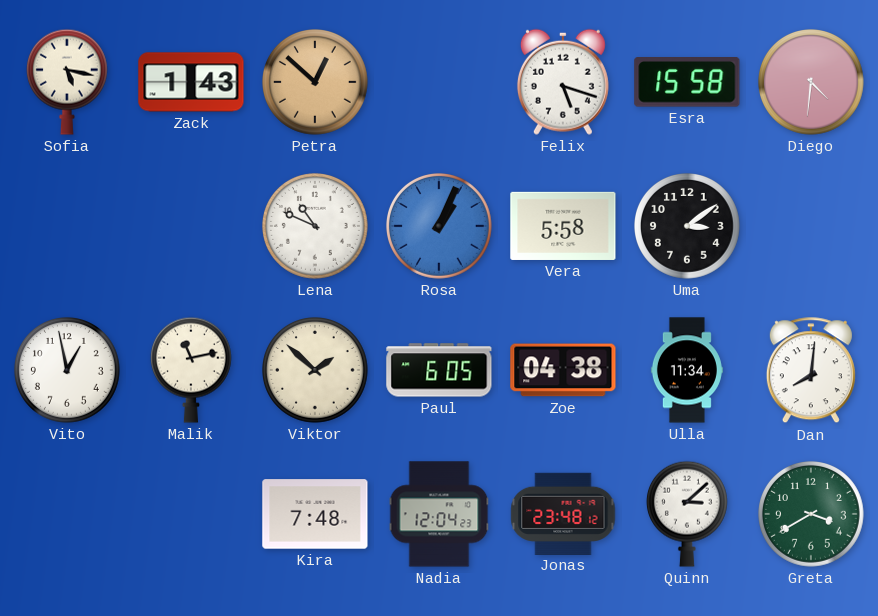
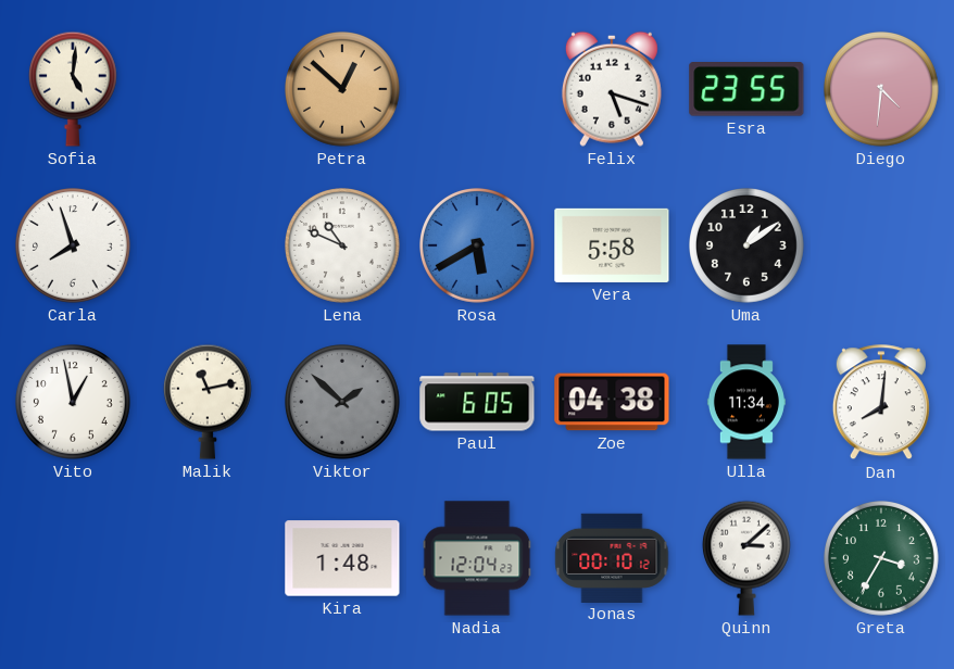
Sofia: 5:17 -> 5:01 (73, 89)
Zack: 1:43 -> none (191, 82)
Esra: 15:58 -> 23:55 (746, 90)
Carla: none -> 7:57 (74, 247)
Rosa: 1:04 -> 5:40 (478, 247)
Uma: 3:09 -> 1:09 (748, 247)
Viktor dial: cream -> grey (343, 403)
Kira: 7:48 -> 1:48 (342, 558)
Jonas: 23:48 -> 00:10 (612, 557)
Greta: 3:40 -> 3:35 (882, 559)
